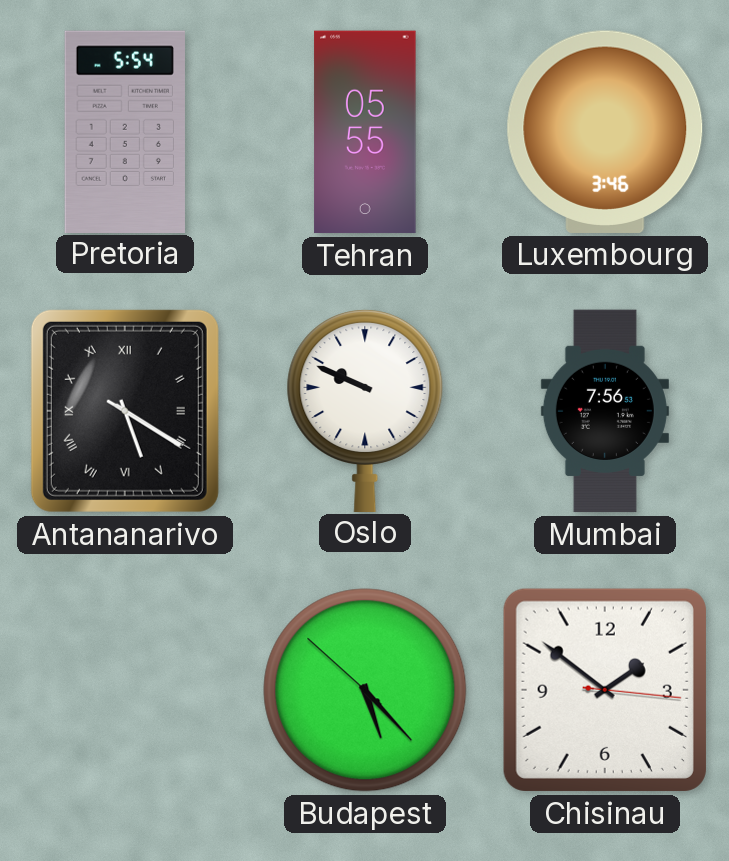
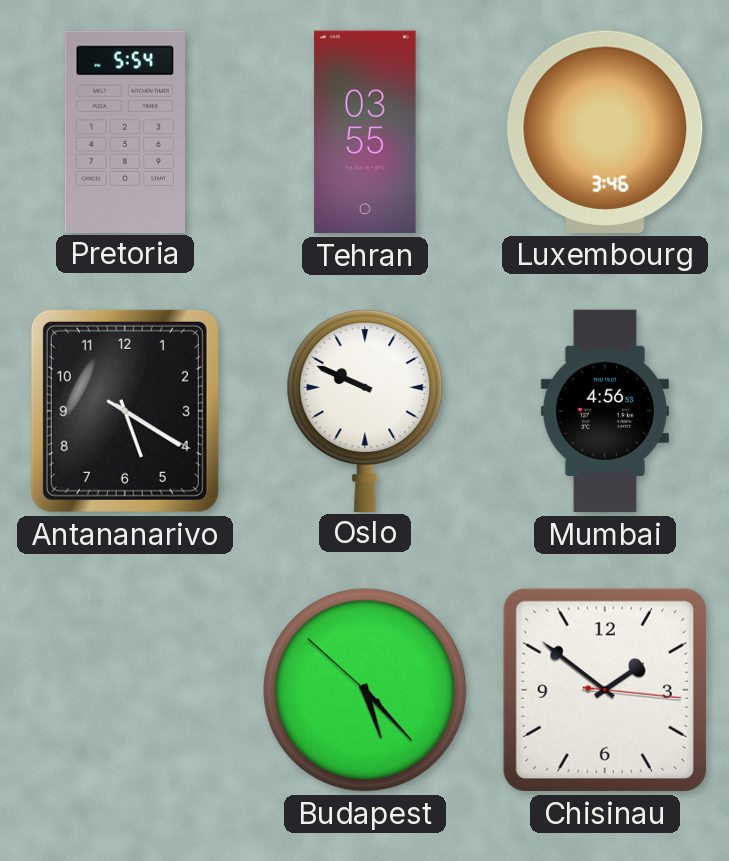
Tehran: 05:55 -> 03:55 (365, 132)
Antananarivo numerals: Roman -> Arabic (125, 411)
Mumbai: 7:56 -> 4:56 (605, 411)
